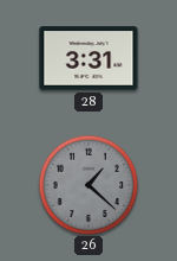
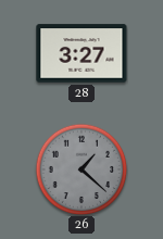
28: 3:31 -> 3:27 (81, 53)
